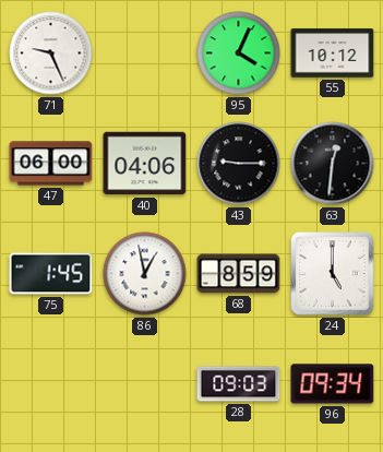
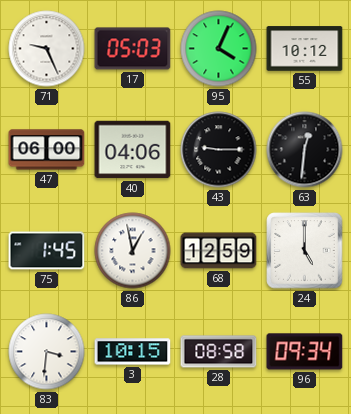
17: none -> 05:03 (133, 49)
68: 8:59 -> 12:59 (219, 251)
83: none -> 3:31 (47, 352)
3: none -> 10:15 (133, 352)
28: 09:03 -> 08:58 (219, 352)
